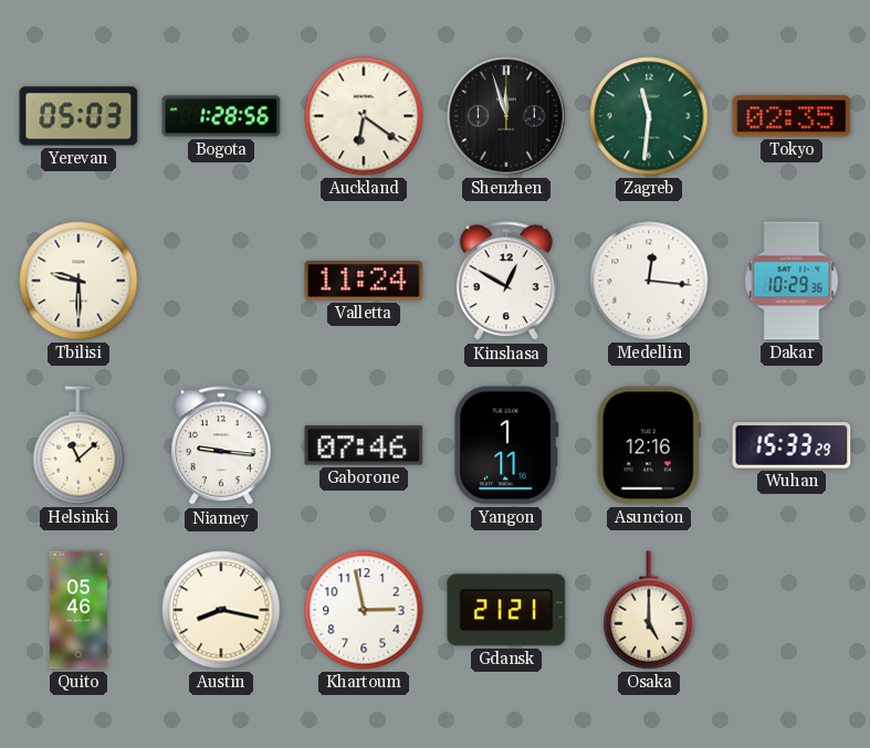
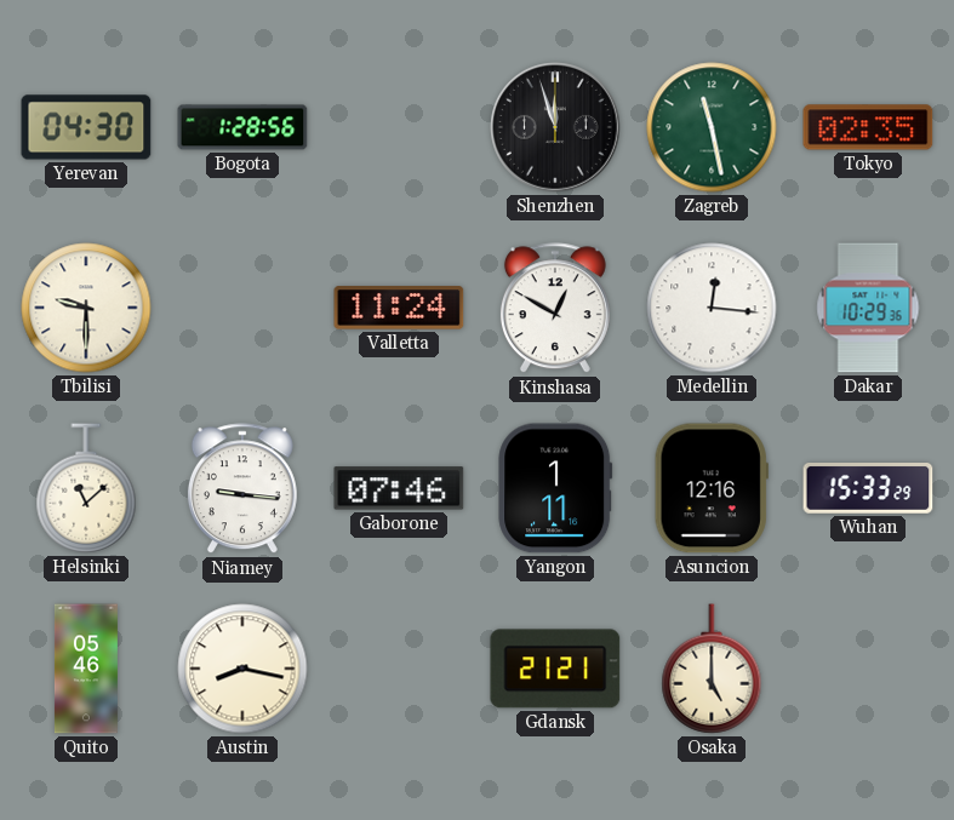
Yerevan: 05:03 -> 04:30 (86, 127)
Auckland: 6:21 -> none (364, 116)
Zagreb: 11:31 -> 11:28 (712, 127)
Khartoum: 2:58 -> none (364, 610)
